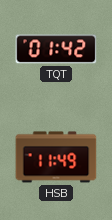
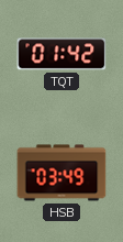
HSB: 11:49 -> 03:49 (62, 173)
